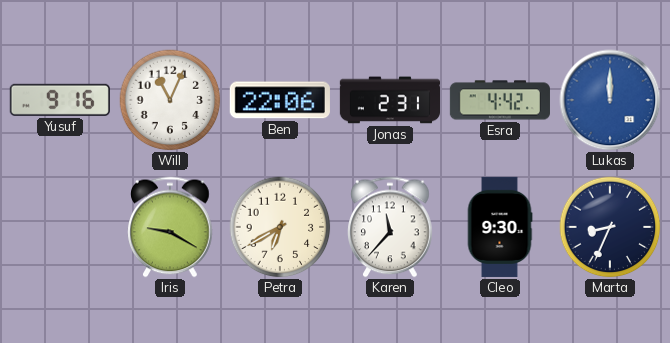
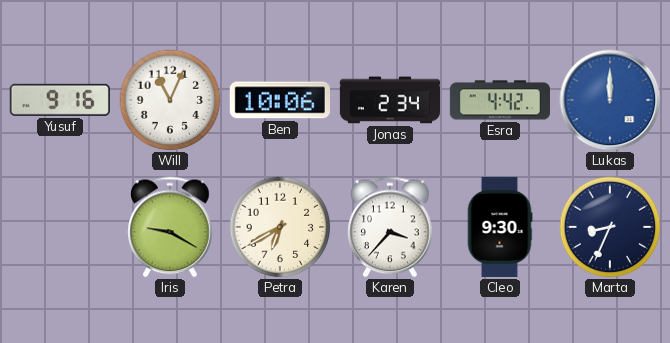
Ben: 22:06 -> 10:06 (280, 100)
Jonas: 2:31 -> 2:34 (389, 100)
Karen: 11:37 -> 3:37 (390, 227)
